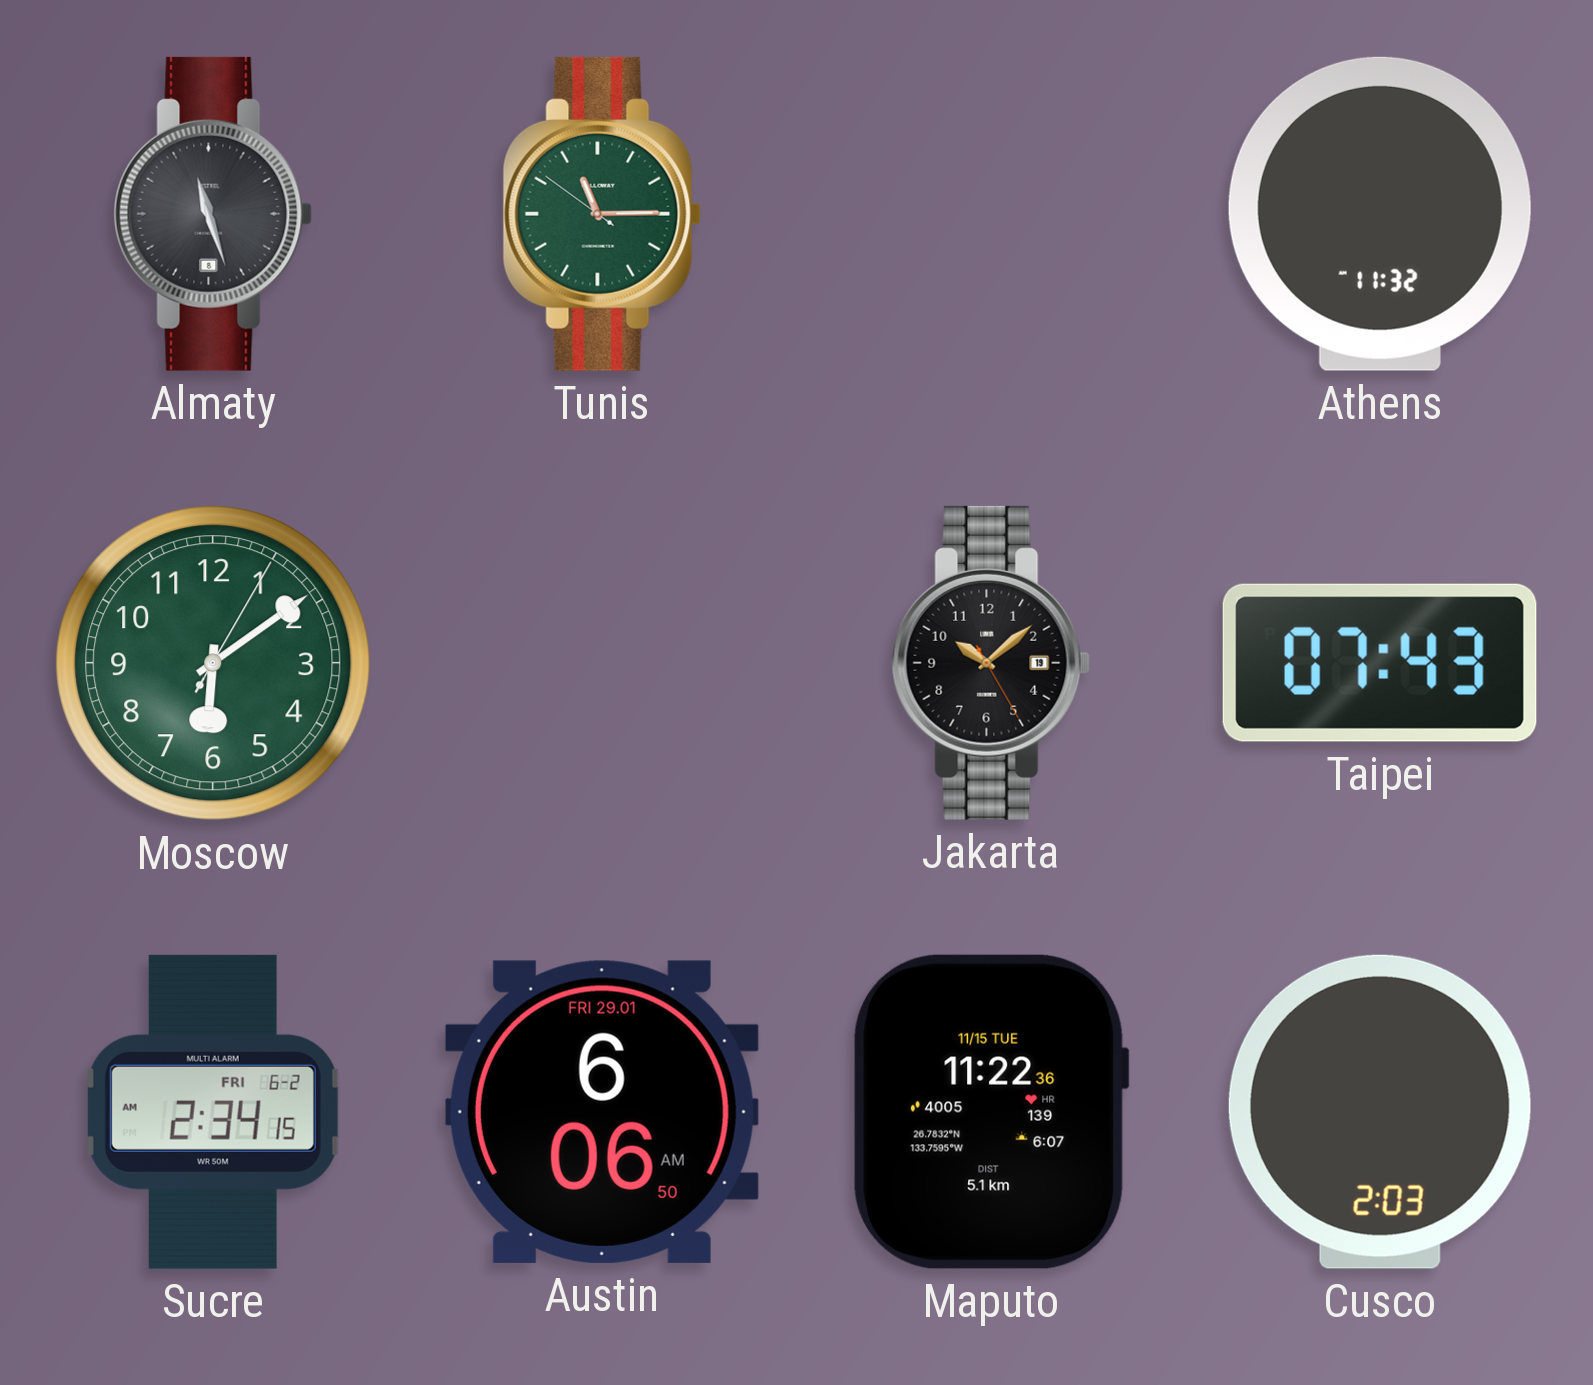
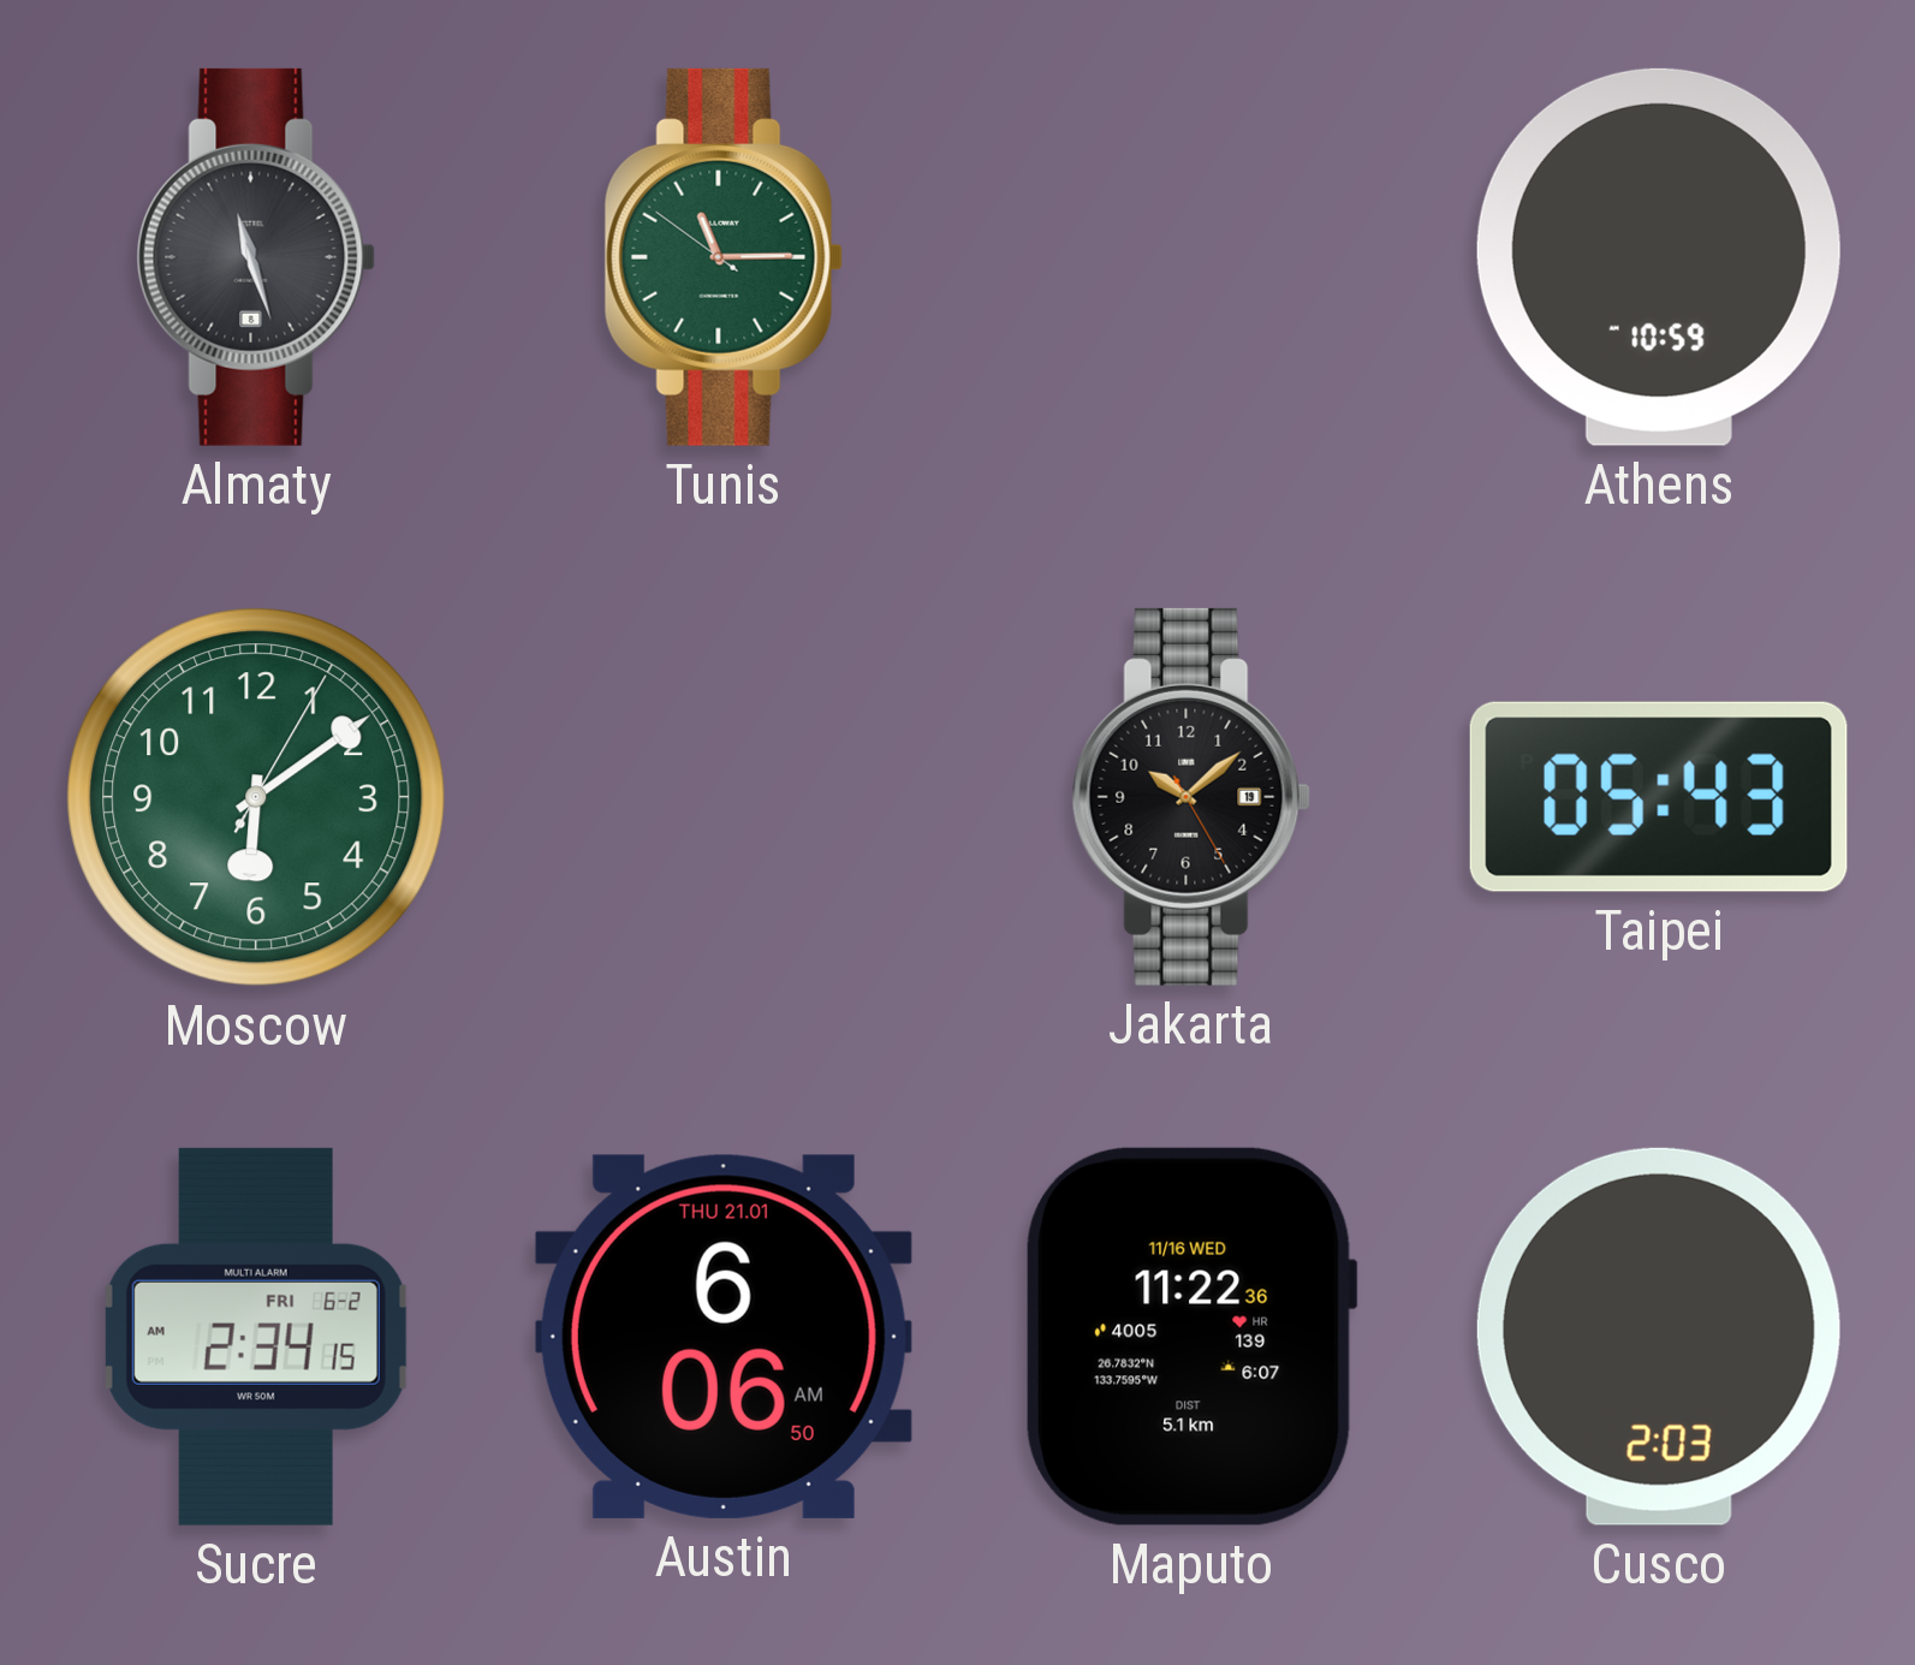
Athens: 11:32 -> 10:59 (1659, 257)
Taipei: 07:43 -> 05:43 (1659, 797)
Austin date: FRI 29.01 -> THU 21.01 (724, 1337)
Maputo date: 11/15 TUE -> 11/16 WED (1191, 1337)
